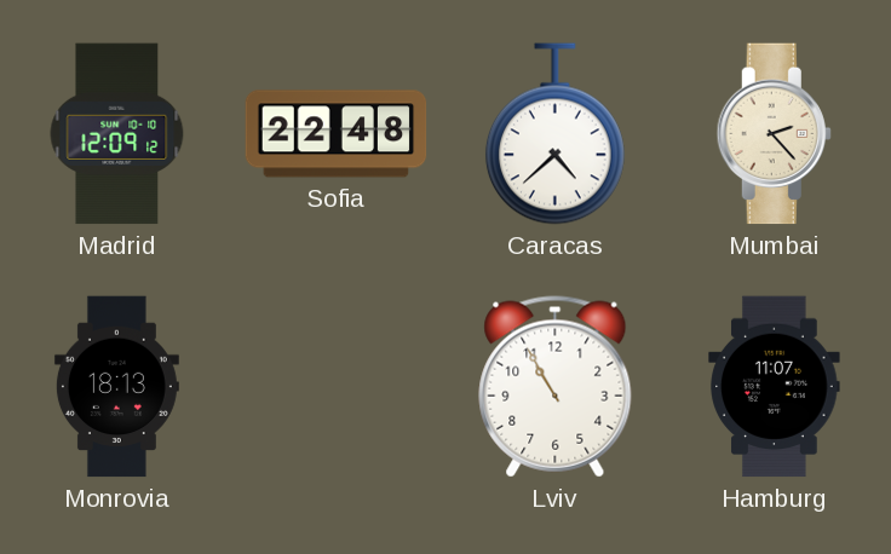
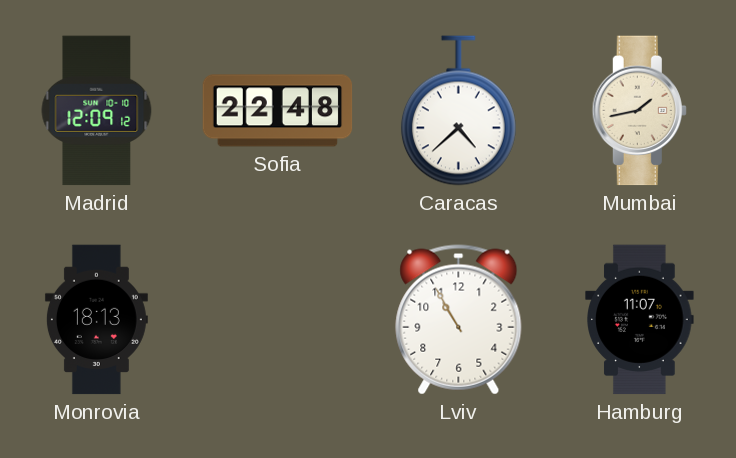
Mumbai: 2:23 -> 1:43 (639, 111)
